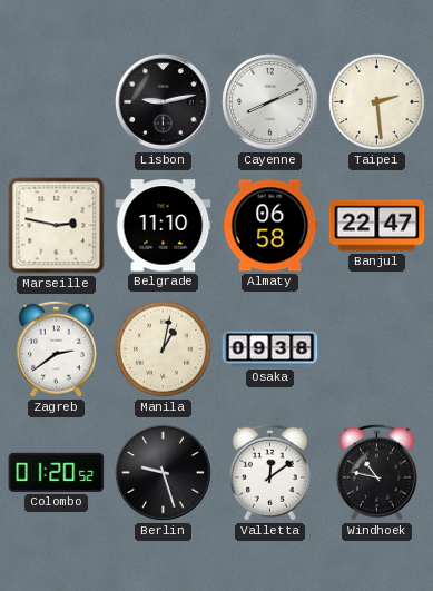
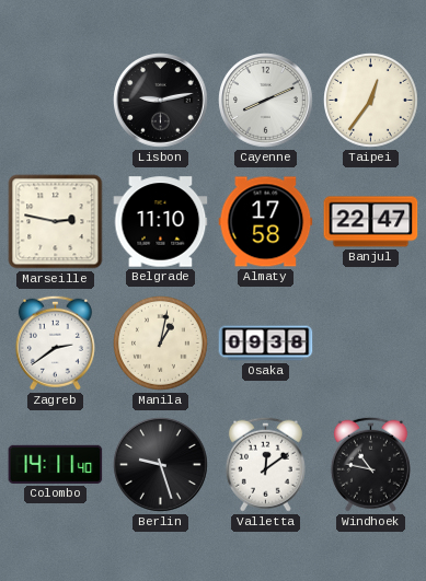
Taipei: 2:29 -> 12:36 (371, 101)
Almaty: 06:58 -> 17:58 (266, 222)
Colombo: 01:20 -> 14:11 (56, 464)
